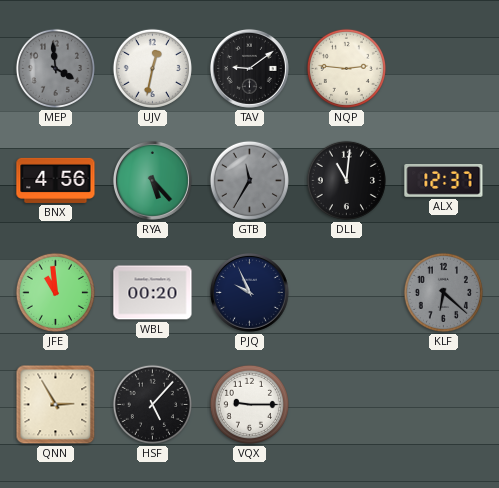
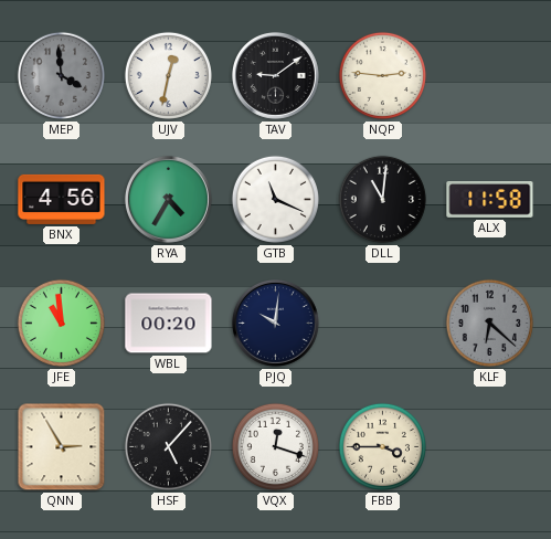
RYA: 5:23 -> 4:35 (168, 199)
GTB: 11:35 -> 11:19 (275, 199)
GTB dial: grey -> white (275, 199)
ALX: 12:37 -> 11:58 (490, 200)
PJQ: 9:56 -> 10:01 (275, 323)
VQX: 9:15 -> 12:18 (275, 446)
FBB: none -> 3:45 (382, 446)
